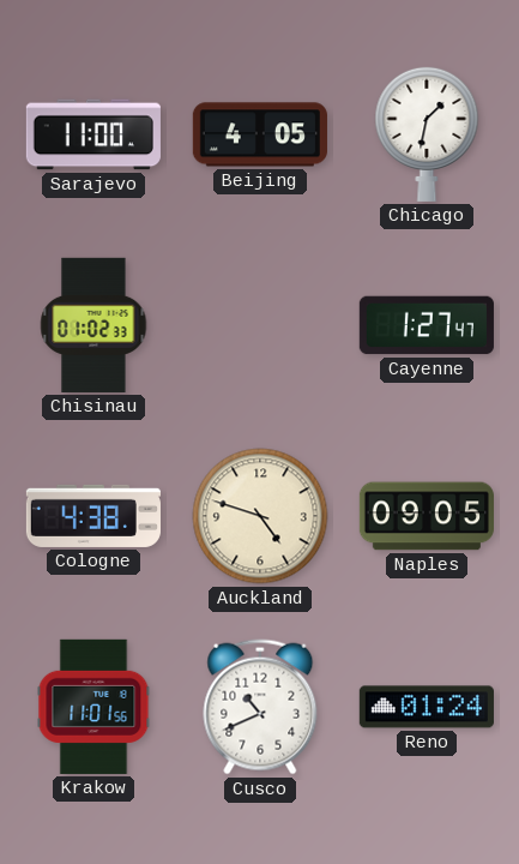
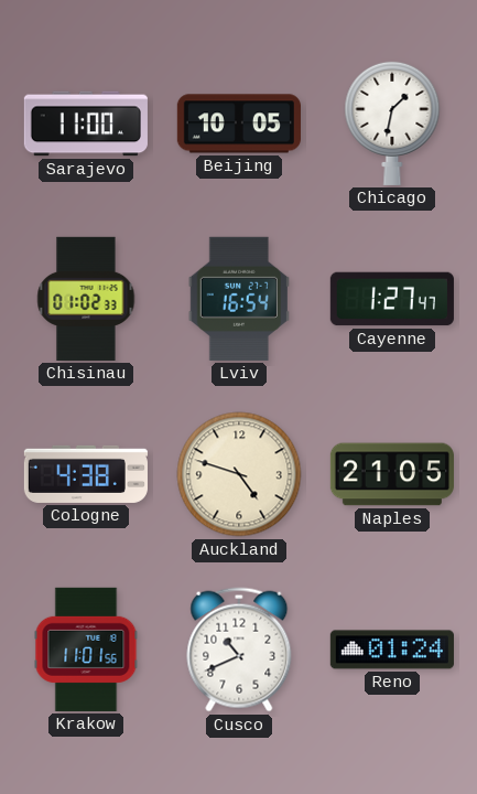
Beijing: 4:05 -> 10:05 (239, 124)
Lviv: none -> 16:54 (239, 299)
Naples: 09:05 -> 21:05 (392, 474)
